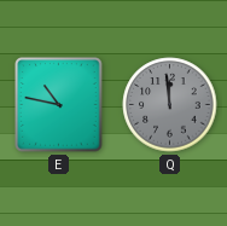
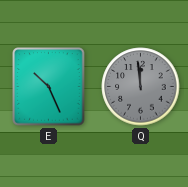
E: 10:47 -> 10:26 (49, 87)
